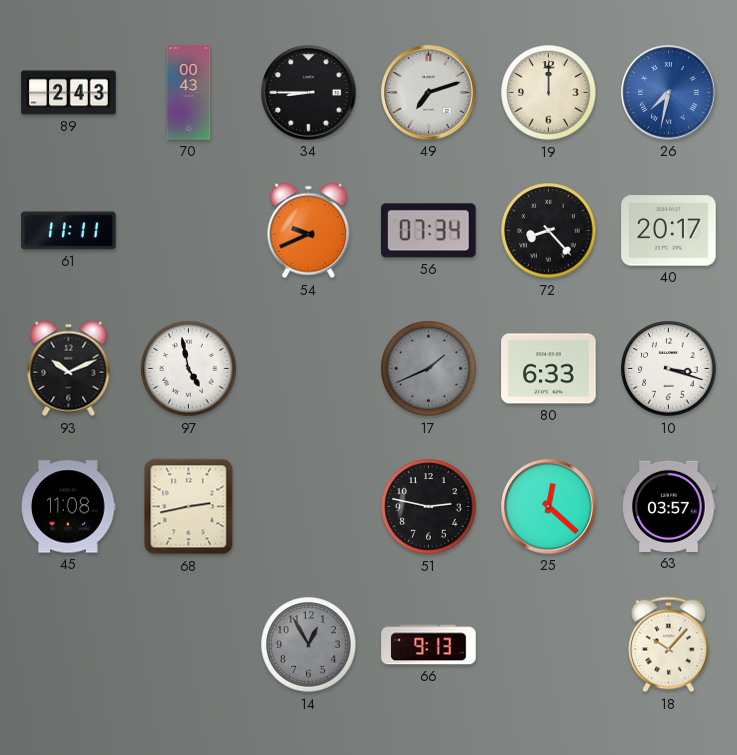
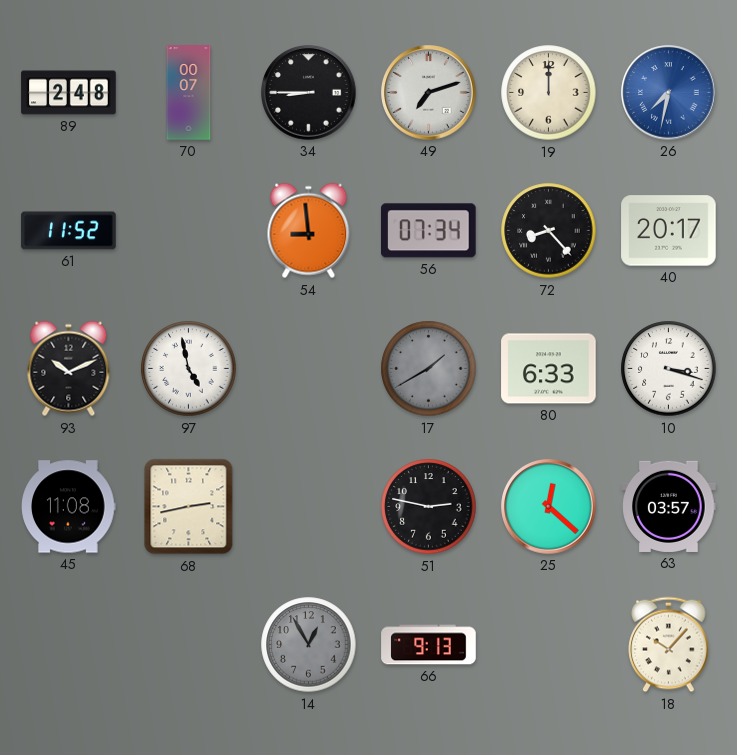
89: 2:43 -> 2:48 (69, 93)
70: 00:43 -> 00:07 (189, 93)
61: 11:11 -> 11:52 (69, 231)
54: 9:41 -> 8:59 (309, 231)
17: 1:41 -> 1:40 (429, 369)
